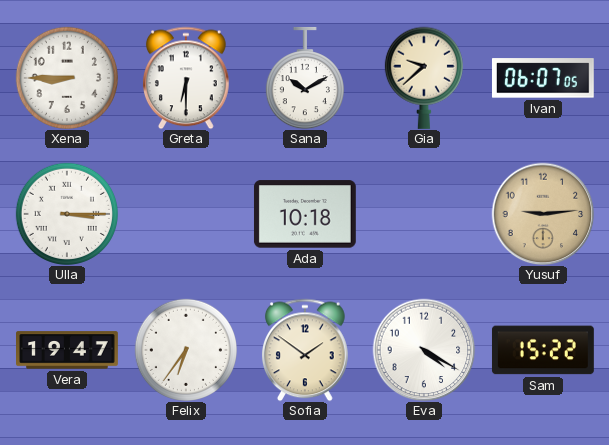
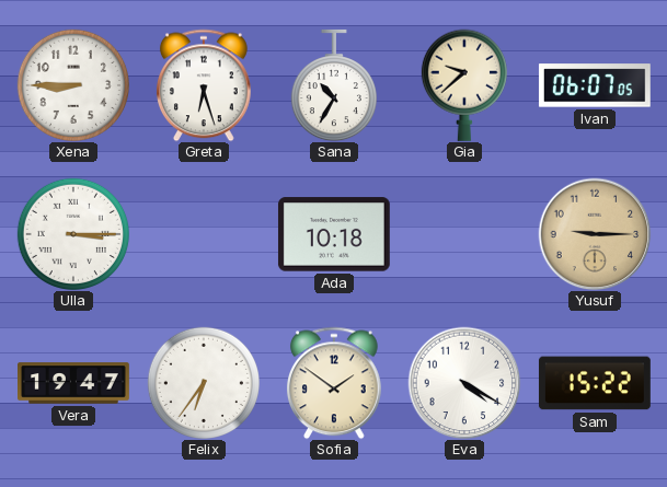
Greta: 6:30 -> 6:27 (204, 85)
Sana: 10:10 -> 10:35 (334, 85)
Yusuf: 9:14 -> 9:15 (595, 234)
